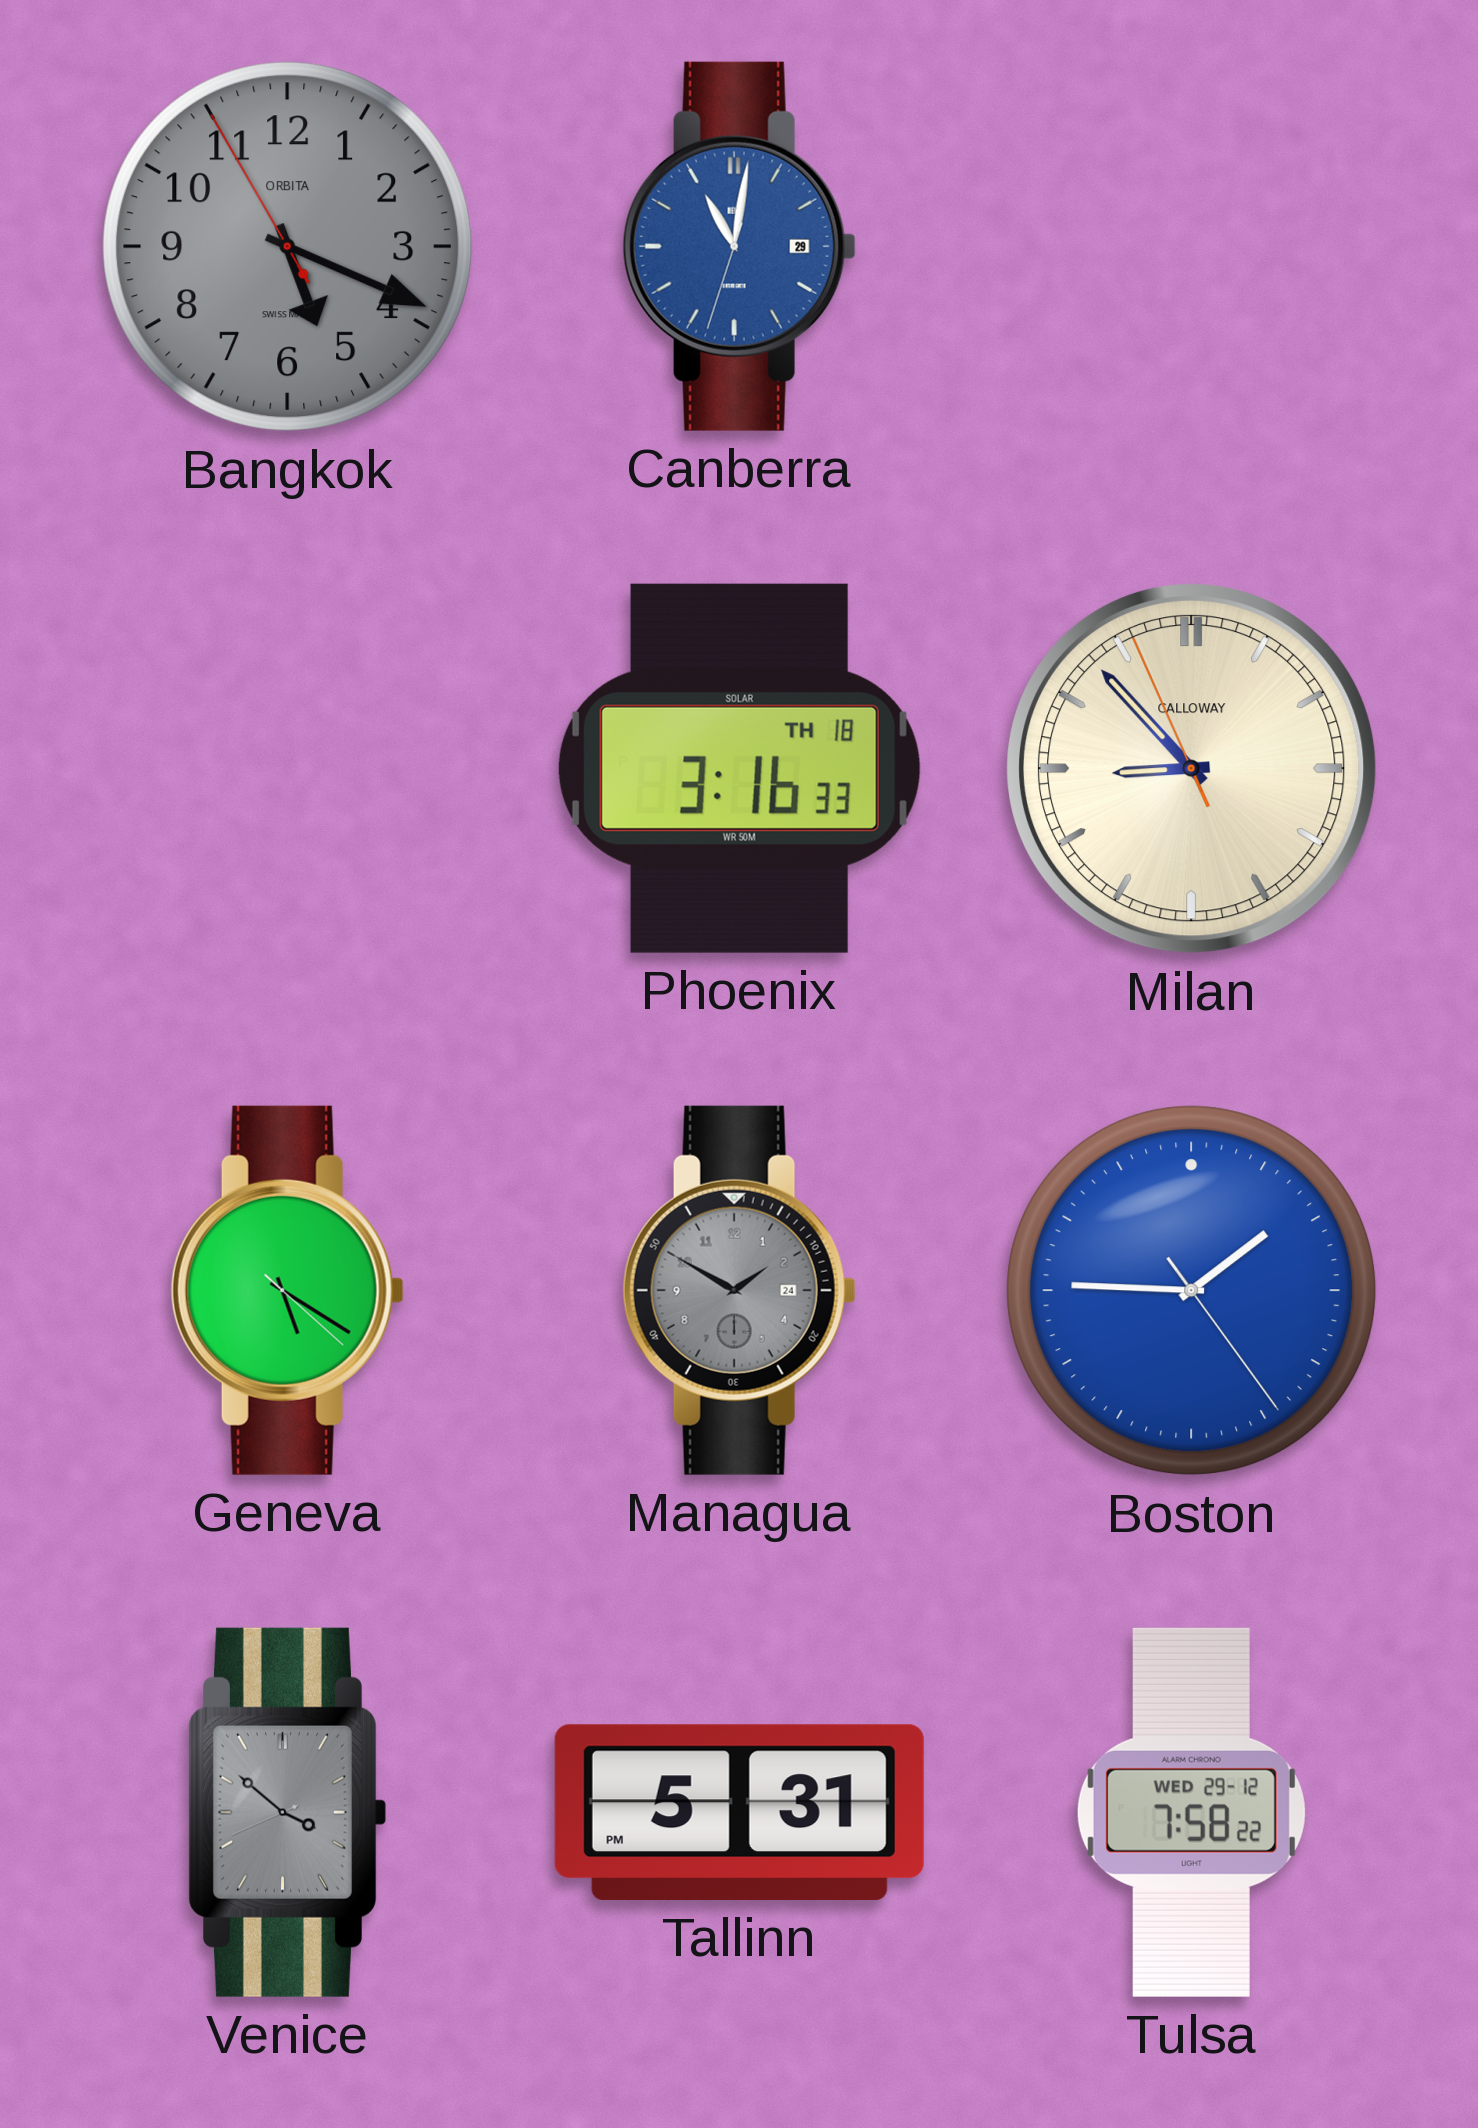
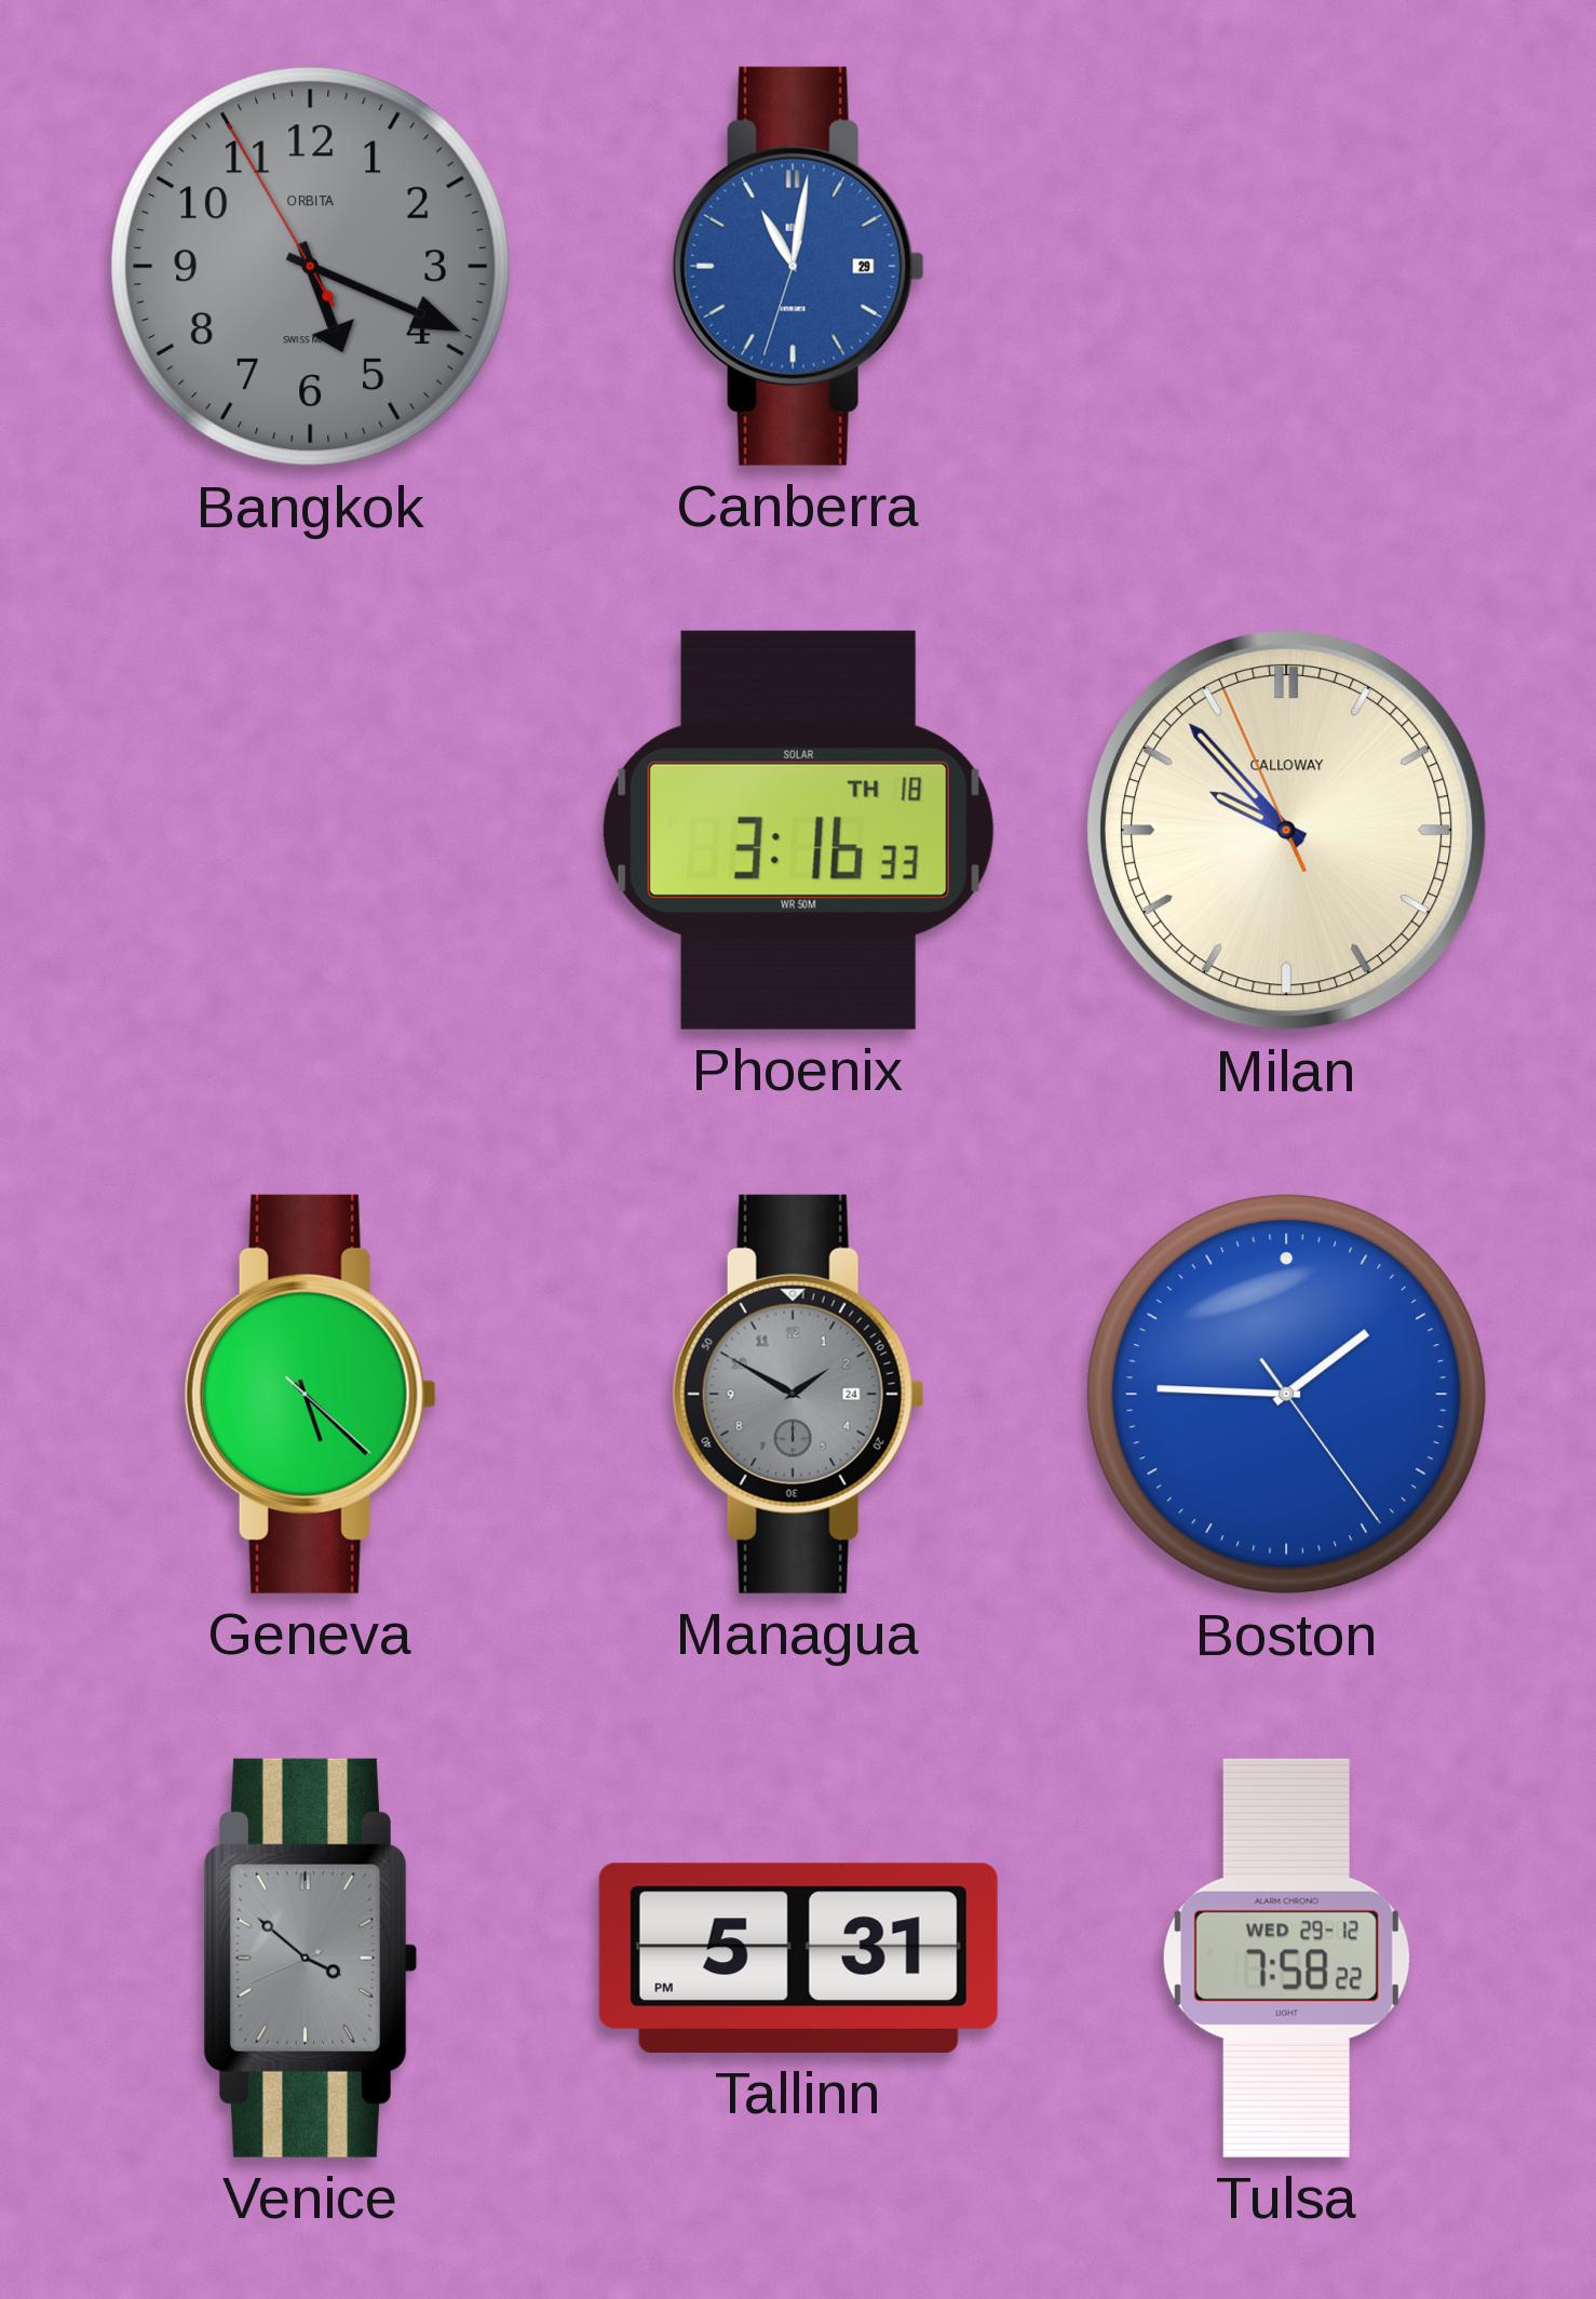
Milan: 8:52 -> 9:52 (1287, 831)
Geneva: 5:20 -> 5:22 (310, 1394)
